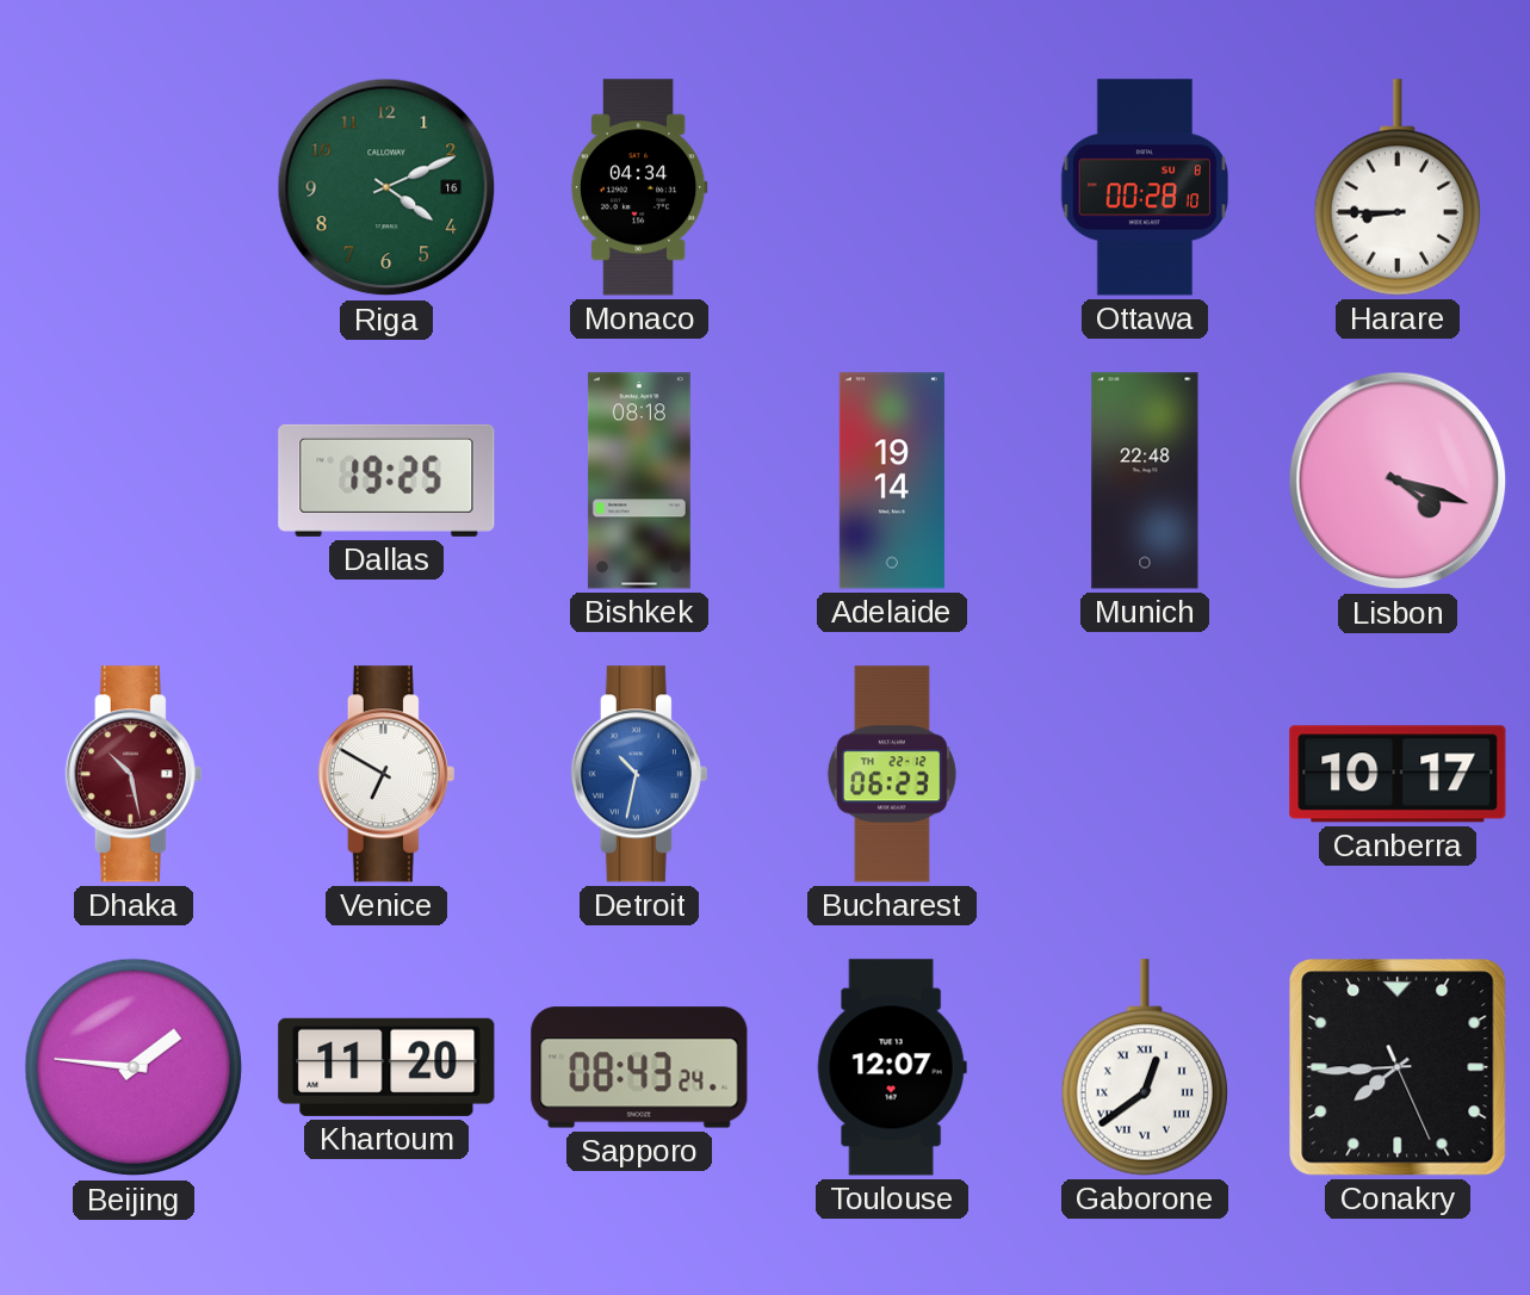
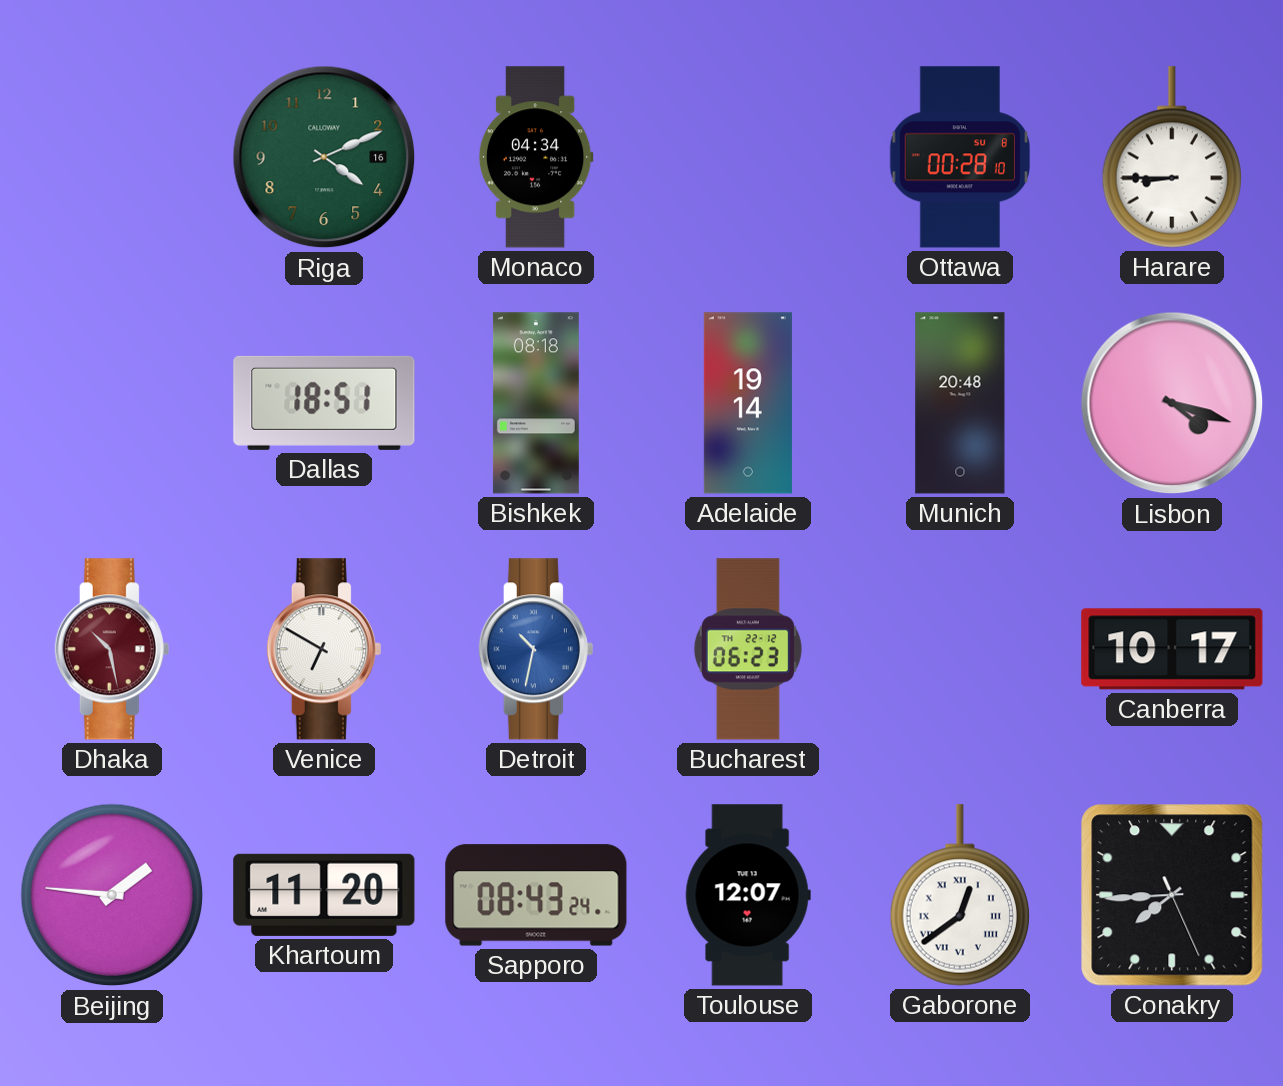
Dallas: 19:25 -> 18:51 (324, 403)
Munich: 22:48 -> 20:48 (960, 403)
